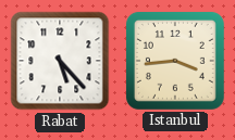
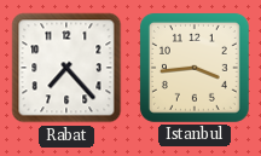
Rabat: 5:23 -> 7:23 (66, 68)
